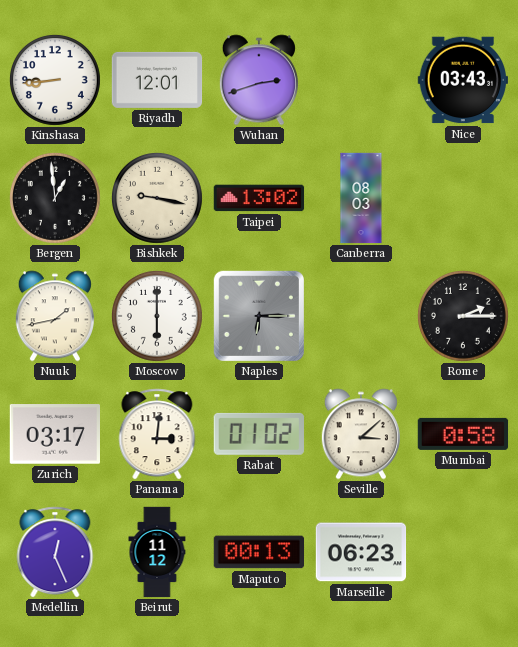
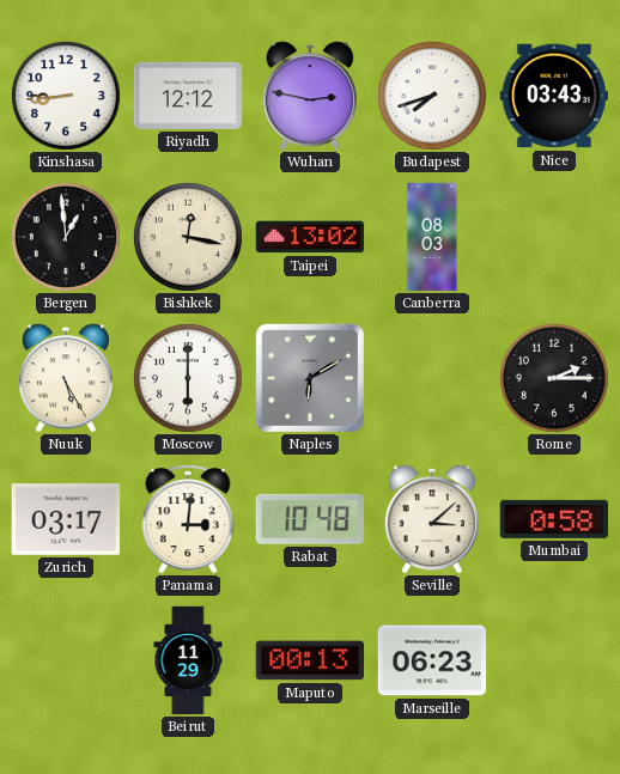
Riyadh: 12:01 -> 12:12 (188, 96)
Wuhan: 2:42 -> 2:47 (310, 96)
Budapest: none -> 7:42 (432, 96)
Bishkek: 9:17 -> 12:17 (188, 237)
Nuuk: 1:43 -> 5:25 (66, 378)
Naples: 6:15 -> 6:10 (310, 378)
Rabat: 01:02 -> 10:48 (310, 519)
Medellin: 12:26 -> none (55, 552)
Beirut: 11:12 -> 11:29 (188, 660)
